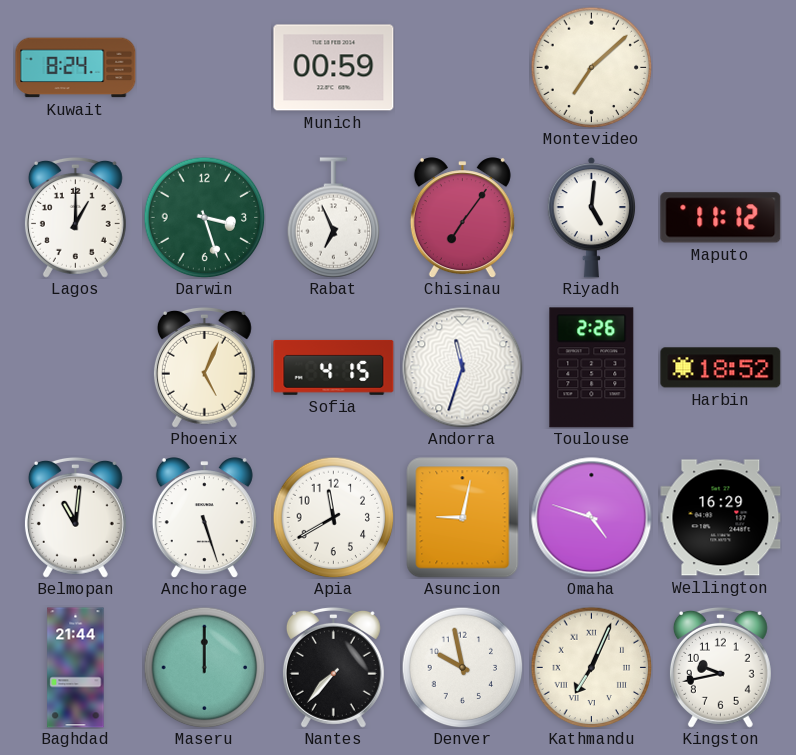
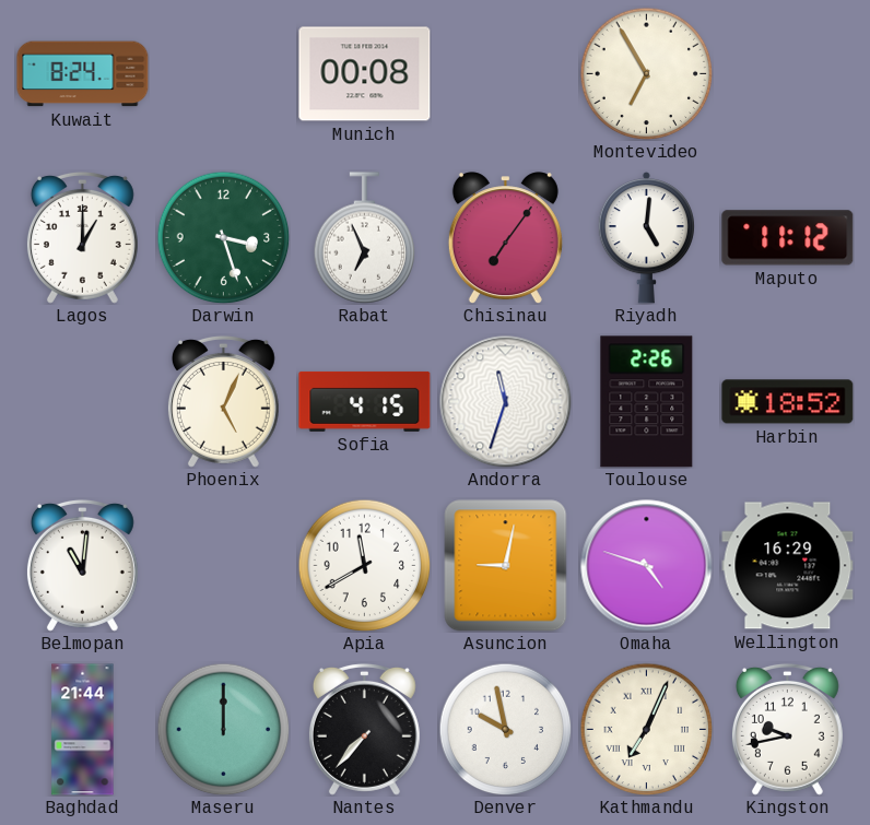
Munich: 00:59 -> 00:08 (365, 74)
Montevideo: 7:08 -> 6:55 (646, 73)
Anchorage: 5:27 -> none (204, 518)
